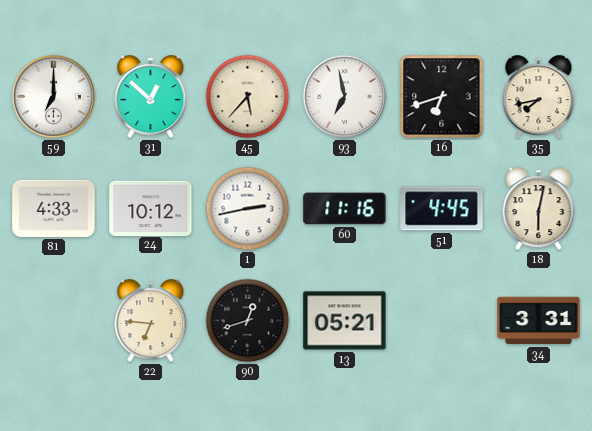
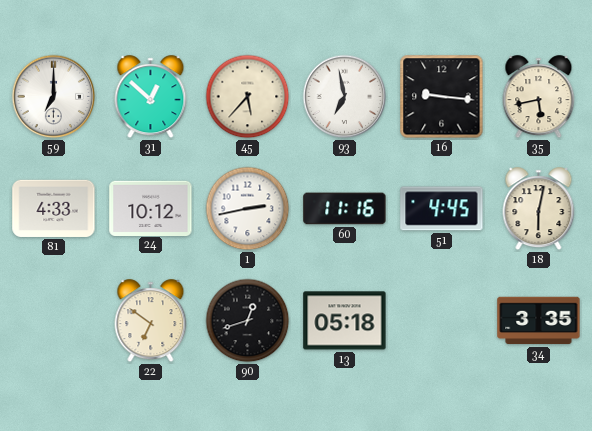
16: 6:42 -> 9:16 (442, 97)
35: 7:43 -> 5:43 (539, 97)
22: 6:46 -> 6:51 (151, 321)
13: 05:21 -> 05:18 (345, 321)
34: 3:31 -> 3:35 (539, 321)
